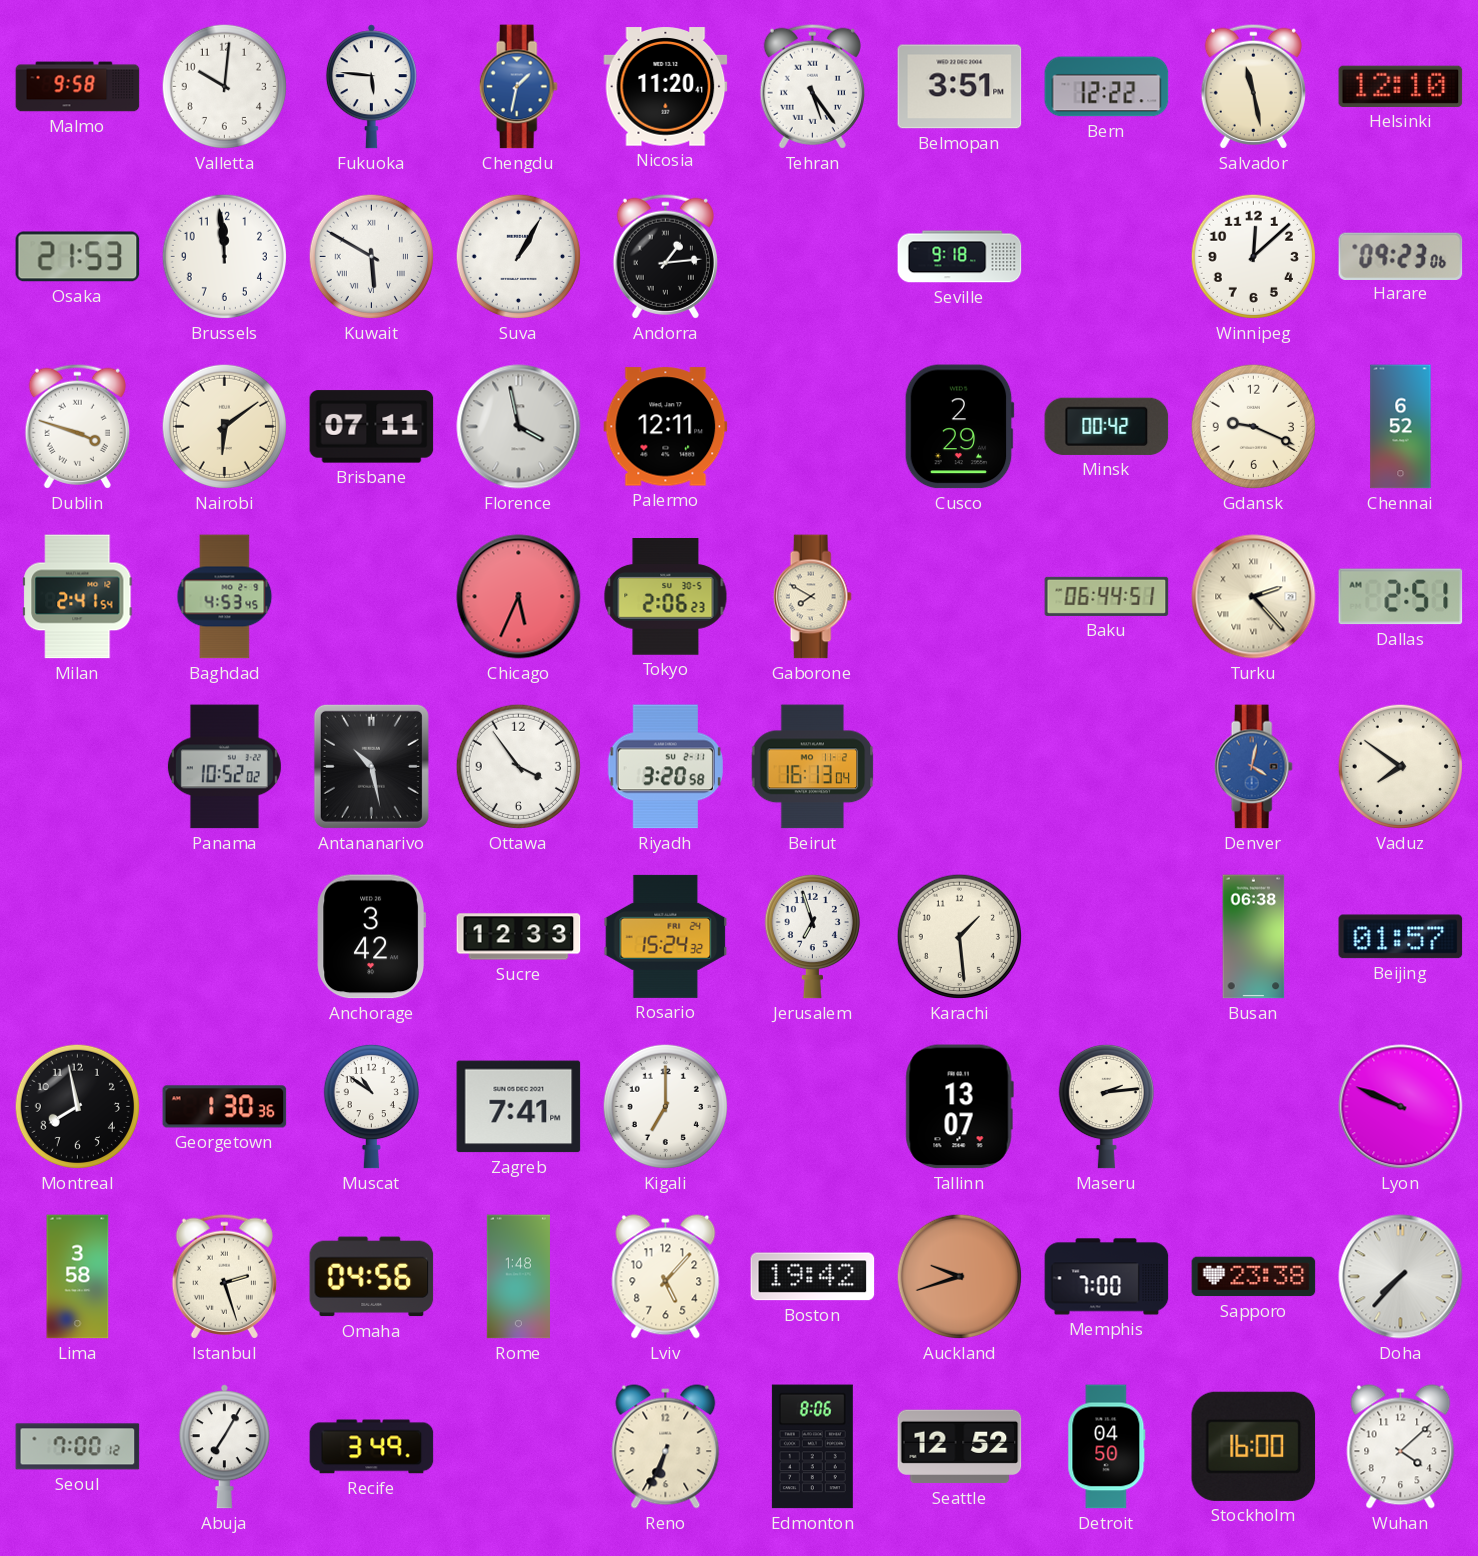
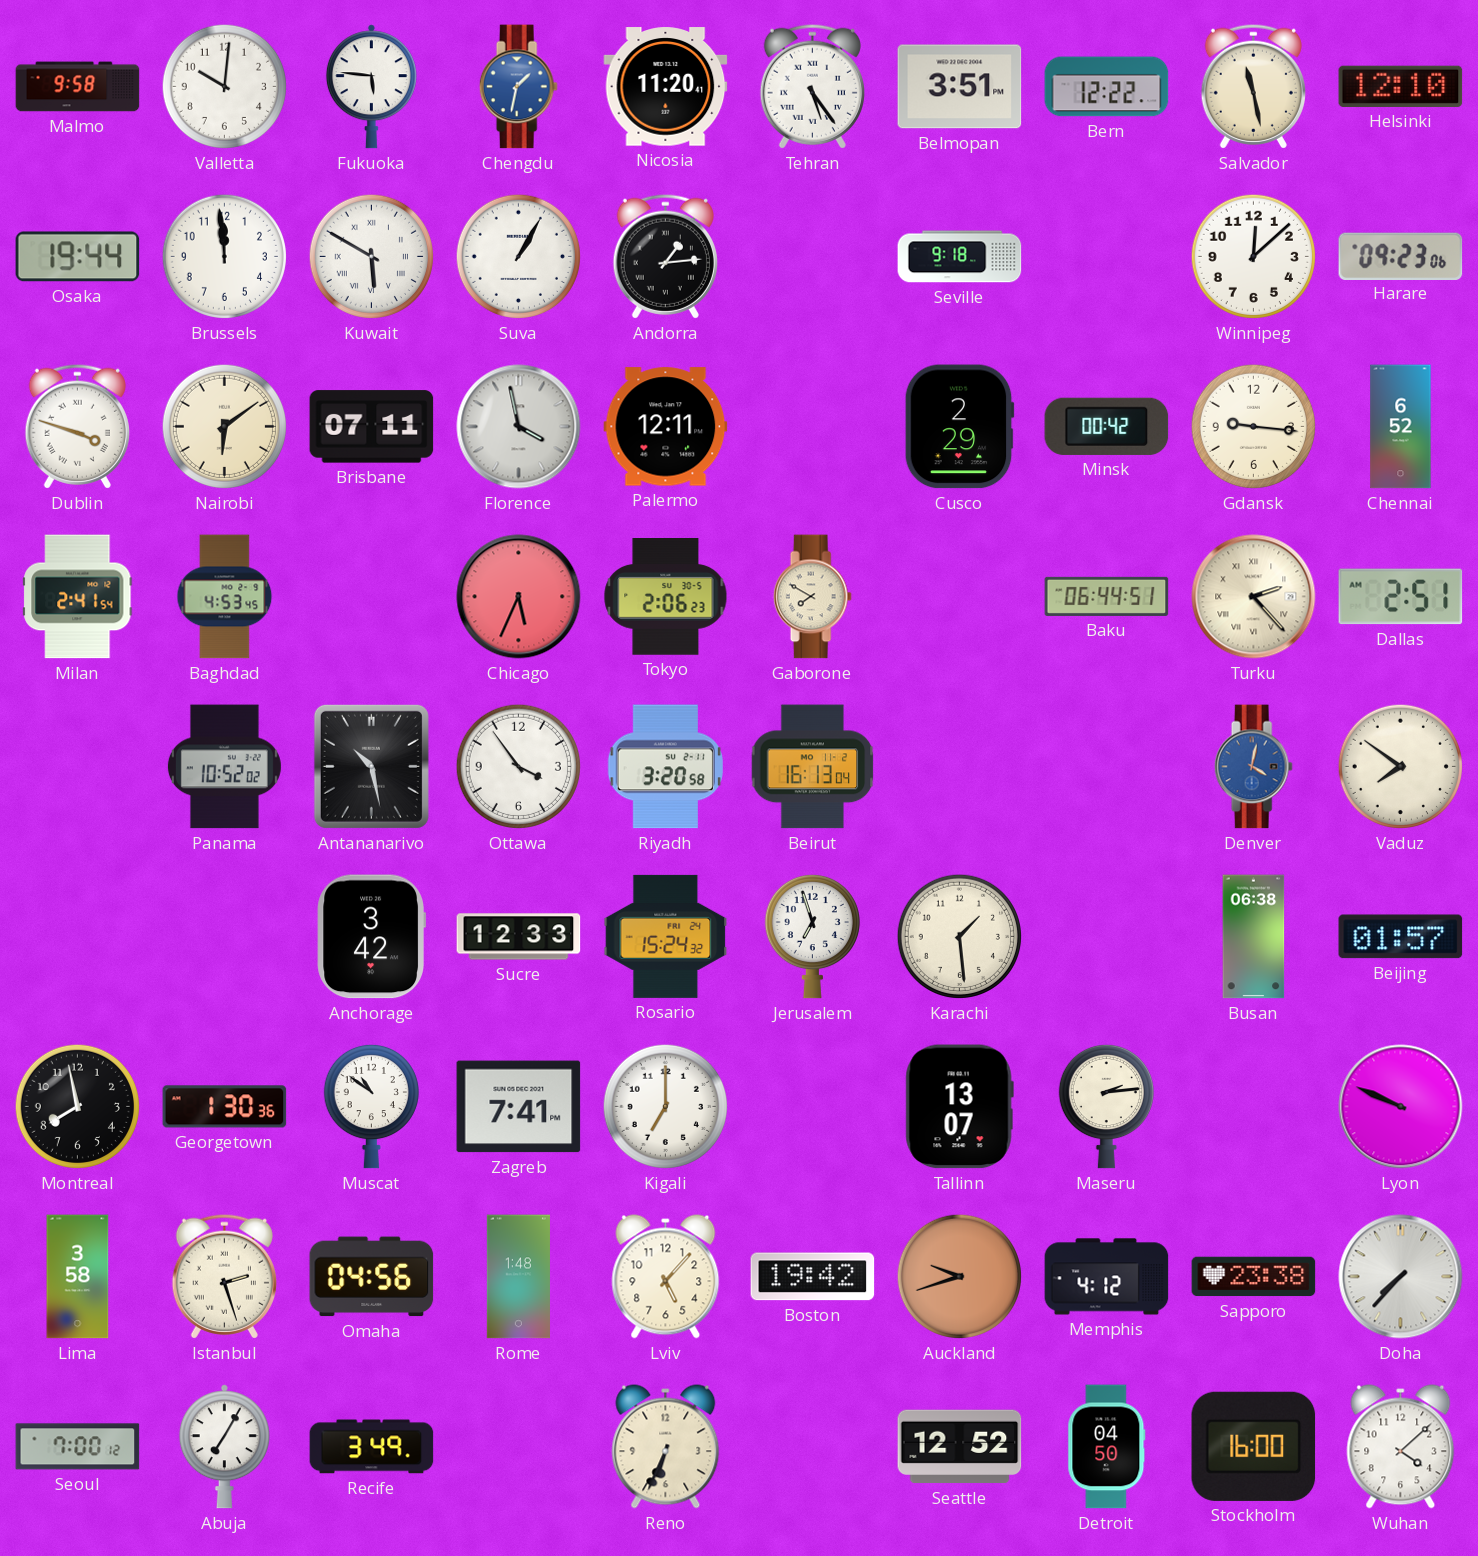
Osaka: 21:53 -> 19:44 (78, 257)
Gdansk: 9:19 -> 9:16 (1253, 426)
Memphis: 7:00 -> 4:12 (1107, 1277)
Edmonton: 8:06 -> none (812, 1447)
